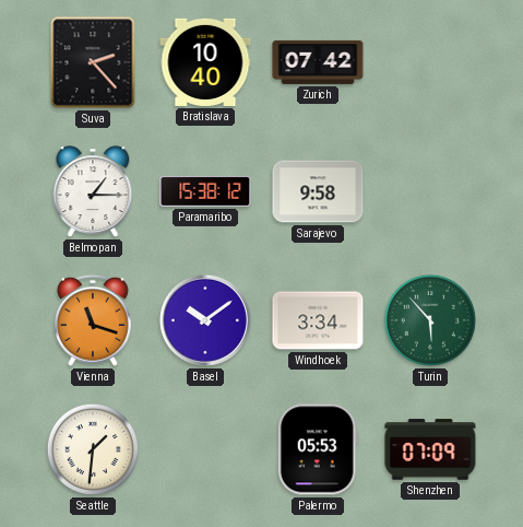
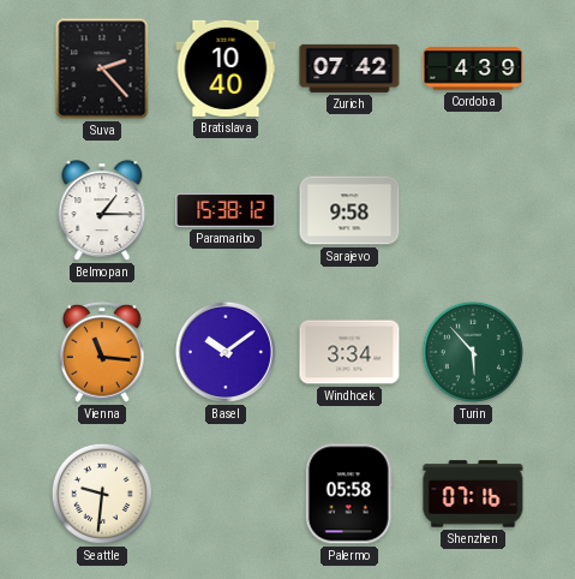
Cordoba: none -> 4:39 (473, 68)
Vienna: 11:18 -> 11:16 (103, 352)
Seattle: 1:31 -> 9:31 (102, 494)
Palermo: 05:53 -> 05:58 (349, 494)
Shenzhen: 07:09 -> 07:16 (473, 494)
